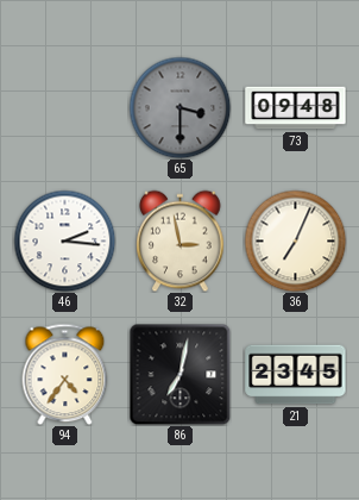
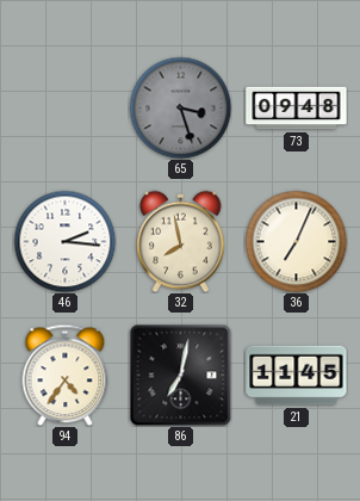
65: 3:30 -> 3:27 (180, 107)
32: 2:58 -> 7:58 (181, 241)
21: 23:45 -> 11:45 (297, 376)
